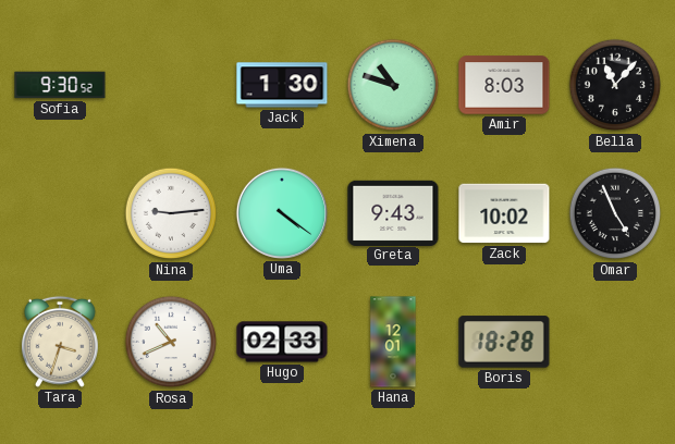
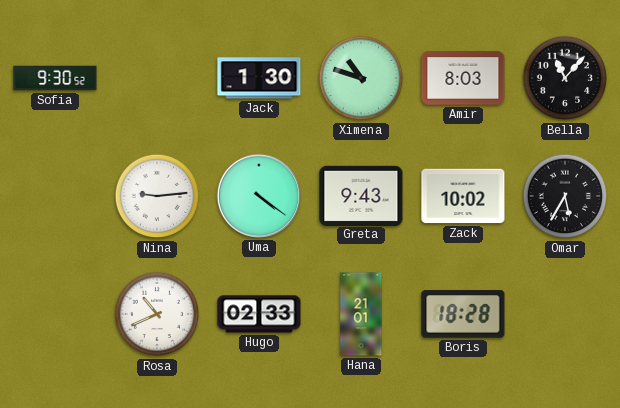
Omar: 4:56 -> 5:35 (565, 196)
Tara: 3:33 -> none (60, 342)
Hana: 12:01 -> 21:01 (361, 314)
